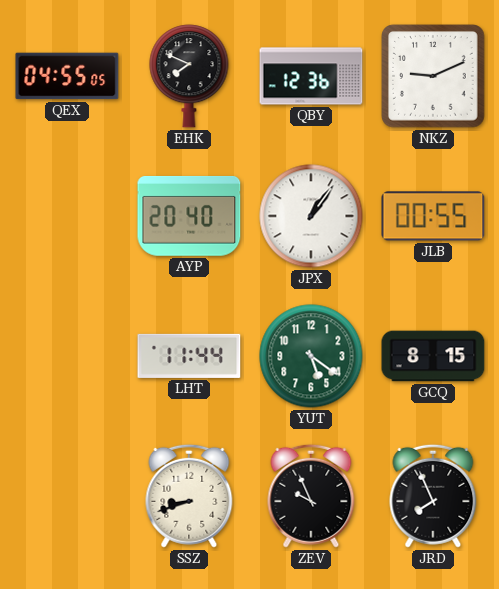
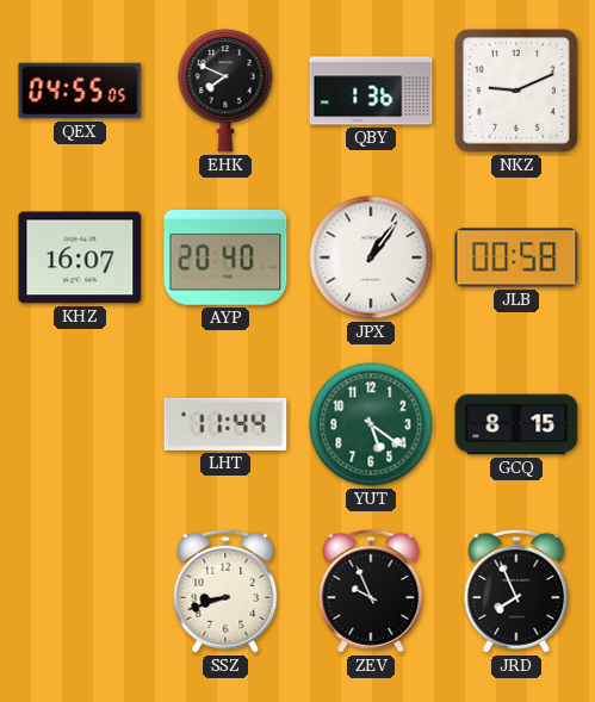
QBY: 12:36 -> 1:36 (371, 91)
KHZ: none -> 16:07 (80, 257)
JLB: 00:55 -> 00:58 (516, 257)
